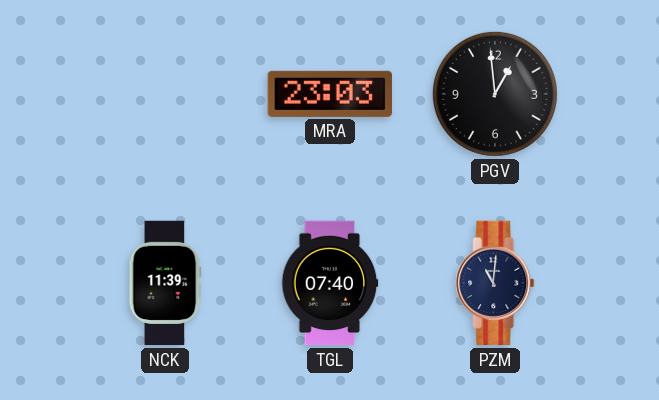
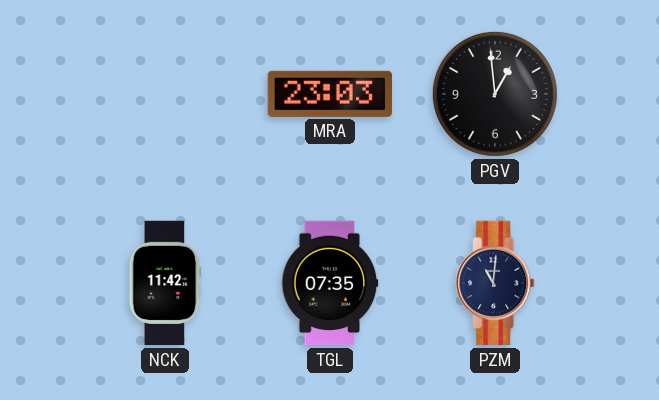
NCK: 11:39 -> 11:42 (165, 283)
TGL: 07:40 -> 07:35 (330, 283)
